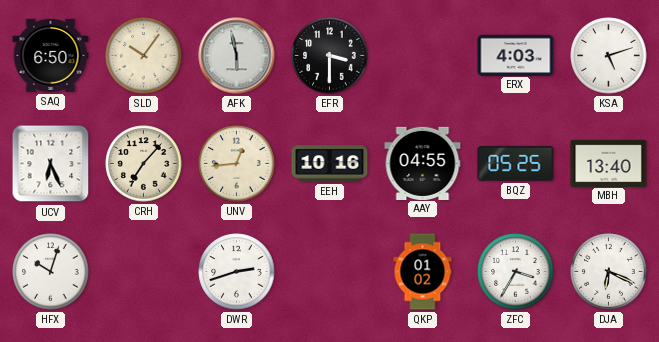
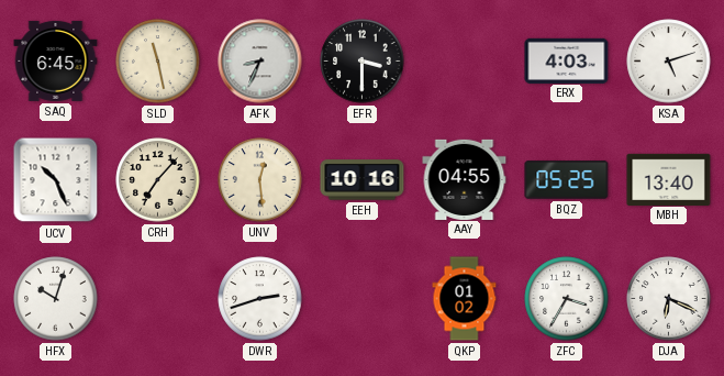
SAQ: 6:50 -> 6:45 (56, 60)
SLD: 10:06 -> 11:28 (158, 62)
AFK: 5:58 -> 8:34 (260, 62)
UCV: 6:26 -> 10:26 (56, 180)
UNV: 12:44 -> 12:29 (260, 180)
